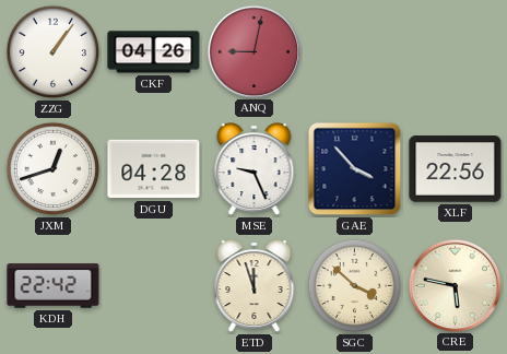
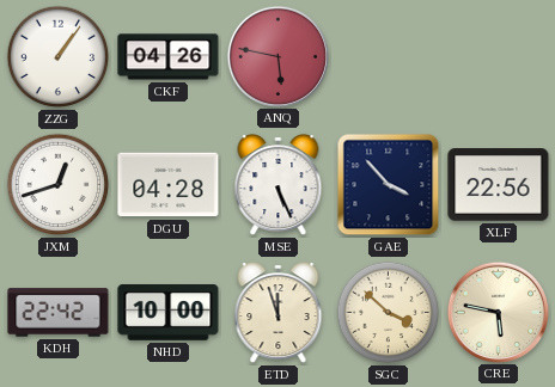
ANQ: 9:02 -> 5:47 (277, 56)
MSE: 9:26 -> 5:26 (279, 185)
NHD: none -> 10:00 (169, 313)
